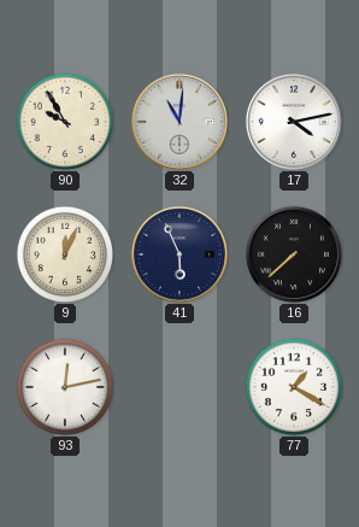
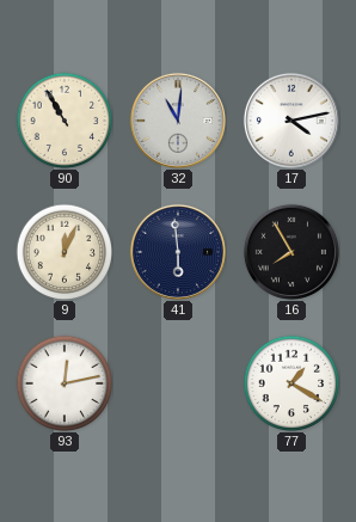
90: 9:55 -> 10:55 (65, 121)
41: 5:56 -> 5:59 (178, 252)
16: 7:38 -> 7:55 (291, 252)
